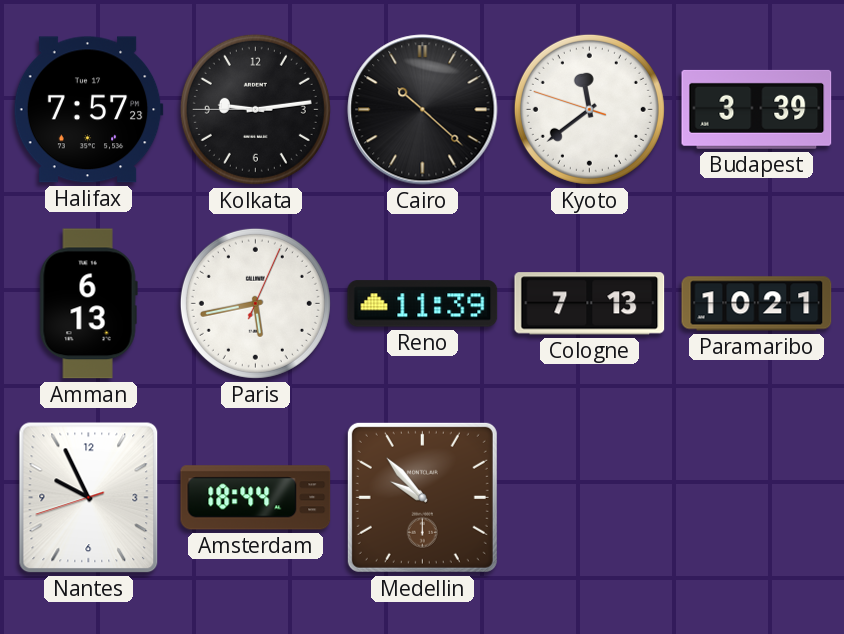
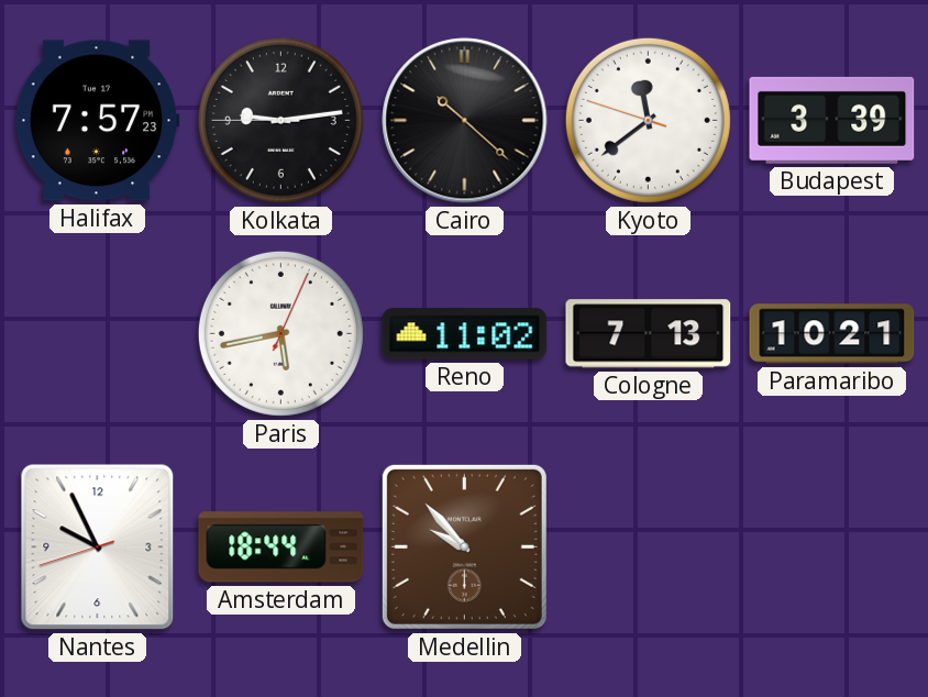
Amman: 6:13 -> none (88, 304)
Reno: 11:39 -> 11:02 (465, 334)
